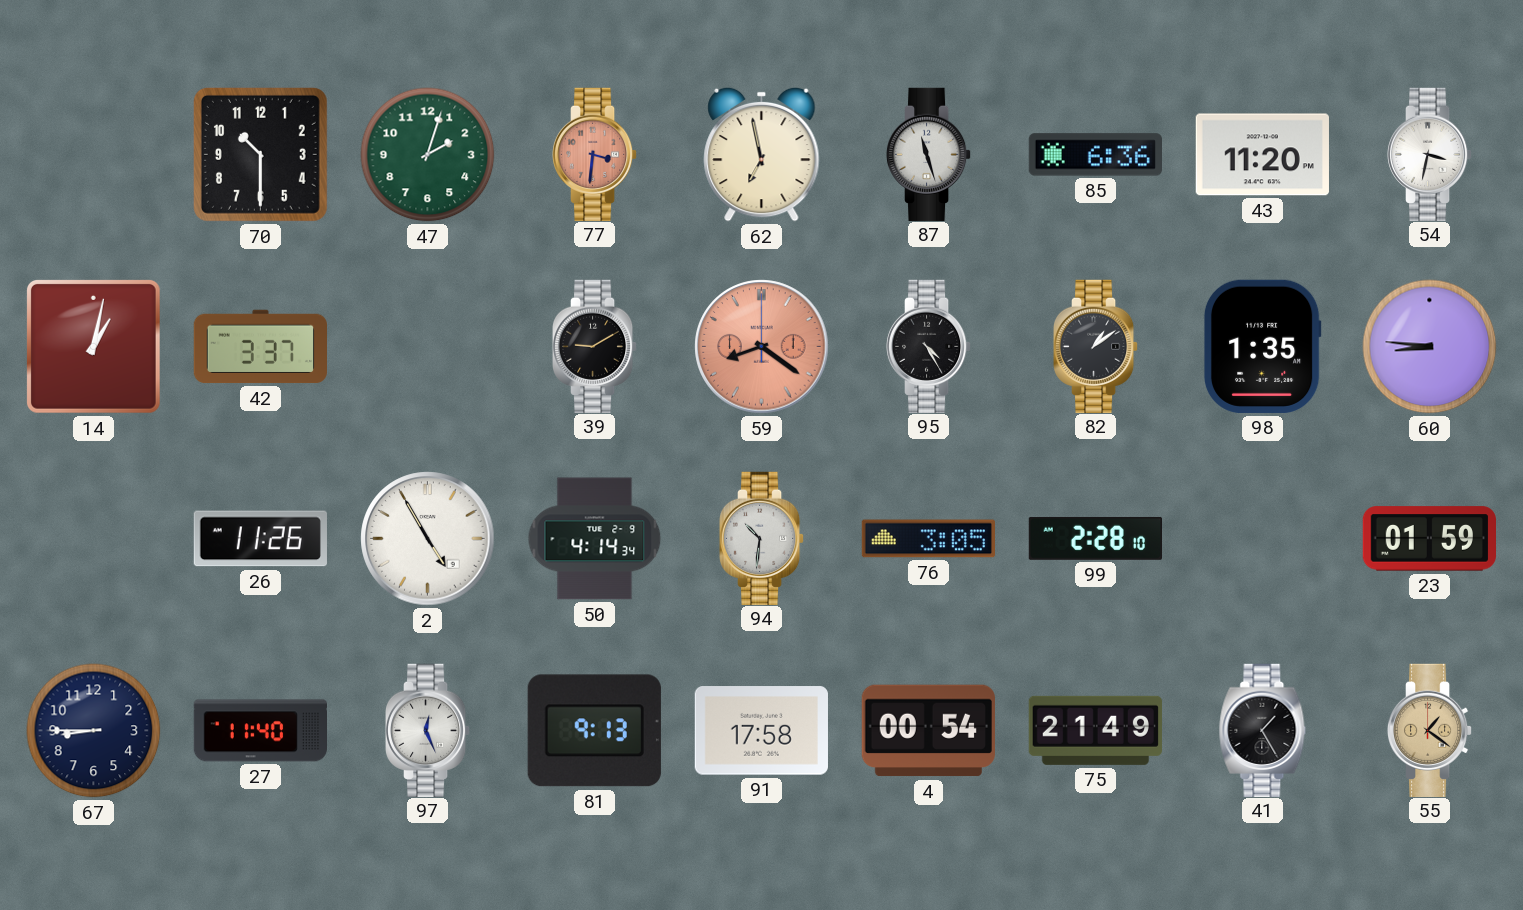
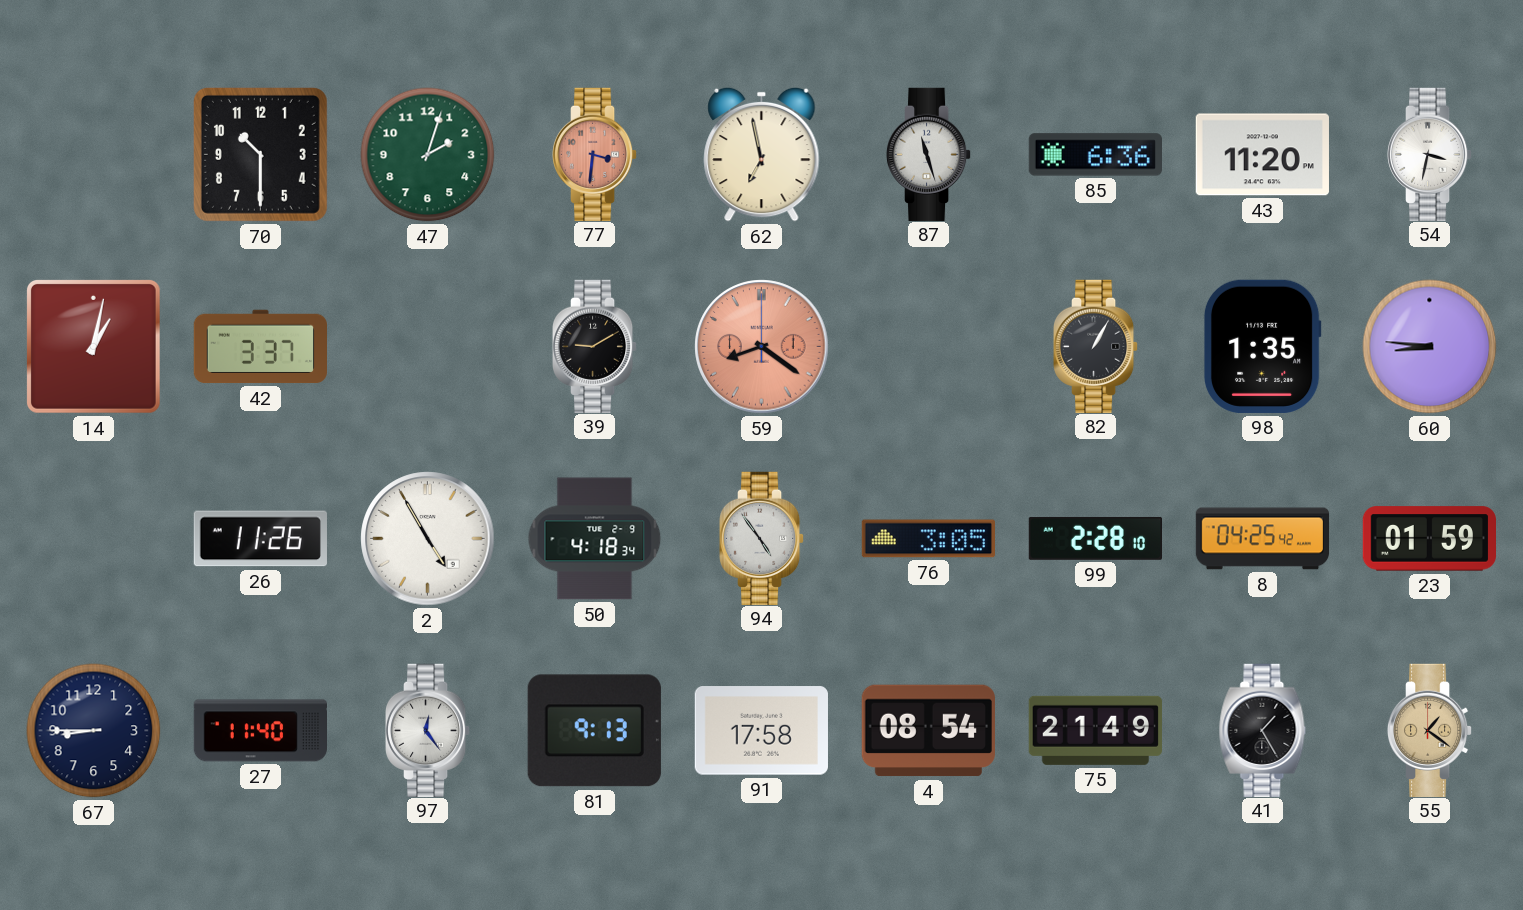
95: 4:25 -> none (929, 346)
82: 1:09 -> 1:05 (1096, 346)
50: 4:14 -> 4:18 (595, 539)
94: 10:31 -> 4:54 (762, 538)
8: none -> 04:25 (1263, 539)
97: 12:26 -> 12:24 (428, 730)
4: 00:54 -> 08:54 (928, 731)
